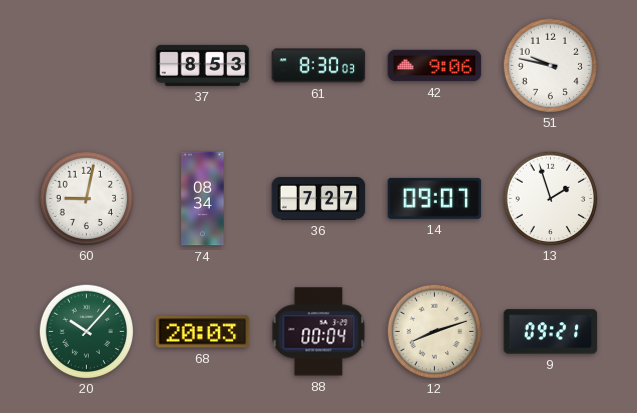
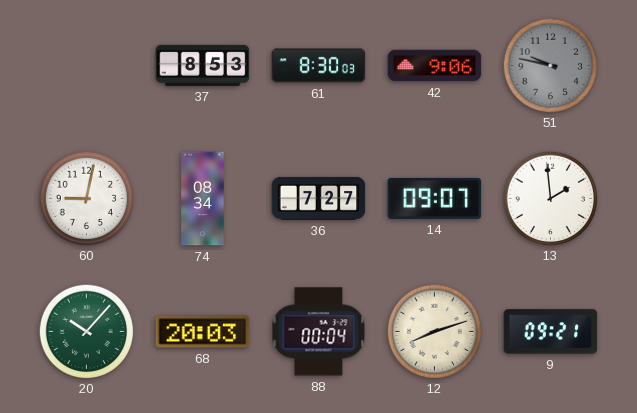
51 dial: white -> grey (550, 65)
13: 1:57 -> 1:59 (550, 198)
